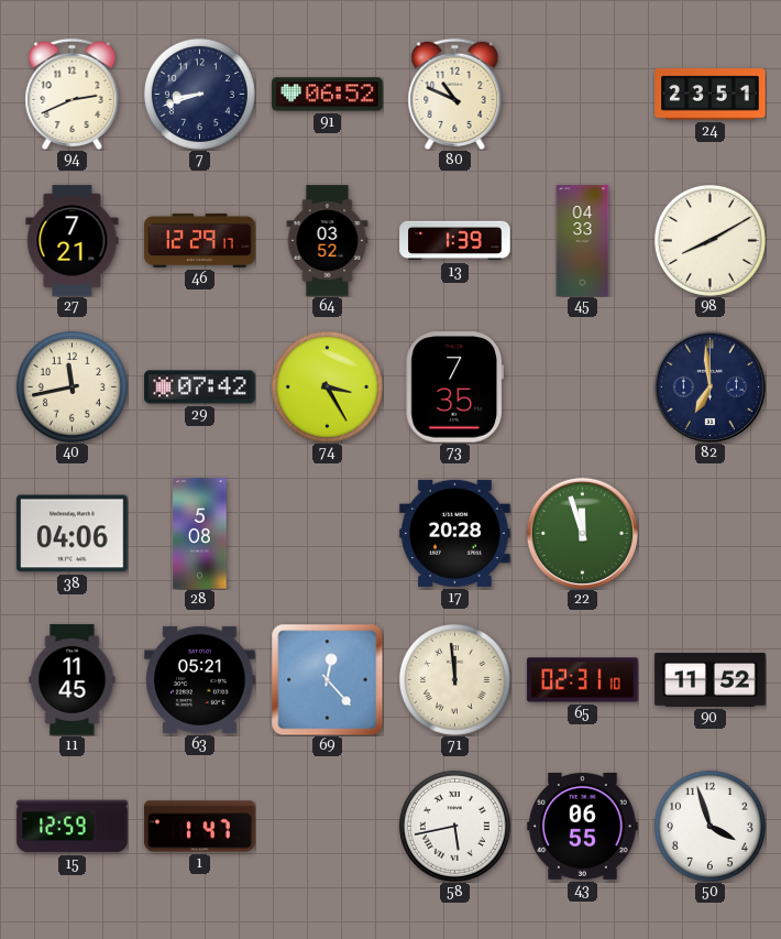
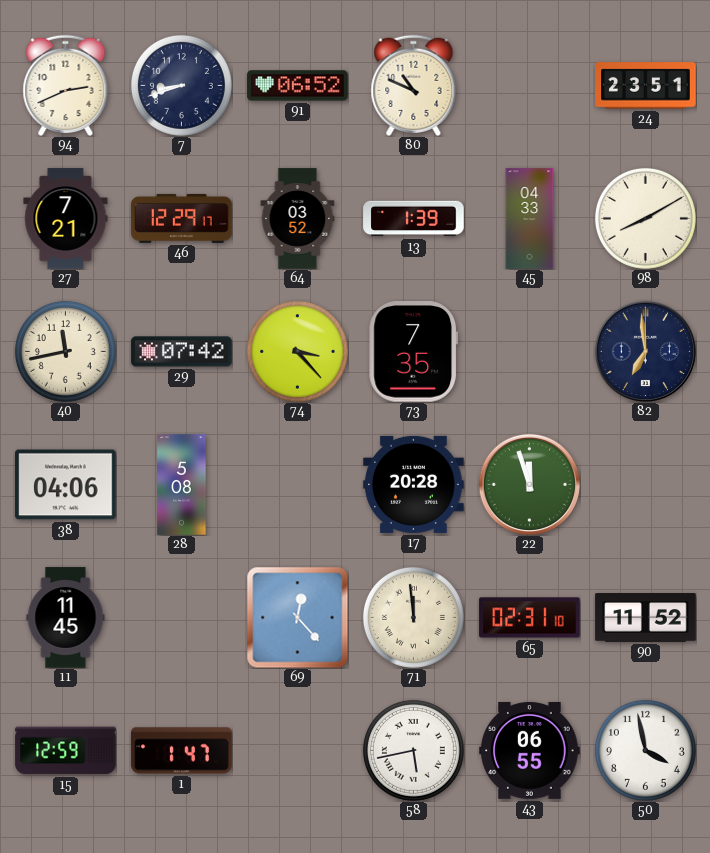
74: 3:25 -> 3:23 (297, 351)
63: 05:21 -> none (200, 679)
50: 3:57 -> 3:58 (645, 750)
